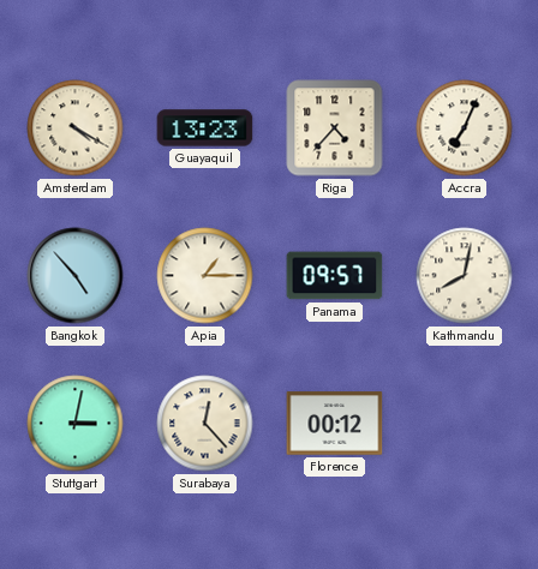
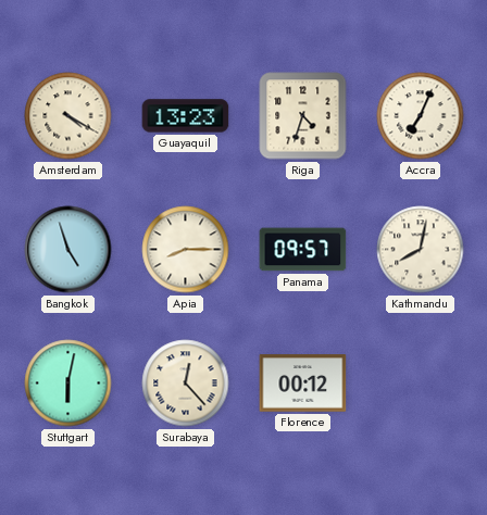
Riga: 4:37 -> 4:33 (303, 116)
Bangkok: 4:53 -> 4:57 (68, 250)
Apia: 1:15 -> 8:15 (186, 250)
Stuttgart: 3:02 -> 6:02 (68, 384)
